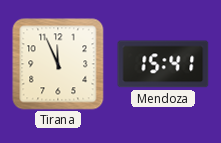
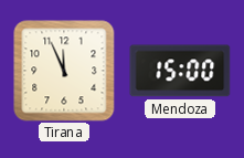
Mendoza: 15:41 -> 15:00 (180, 71)
